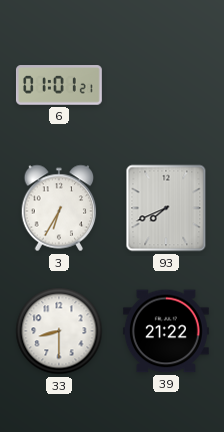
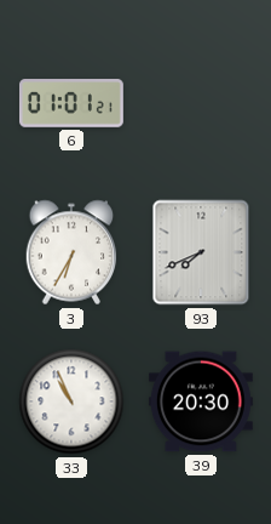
33: 8:30 -> 10:56 (71, 401)
39: 21:22 -> 20:30 (201, 401)
